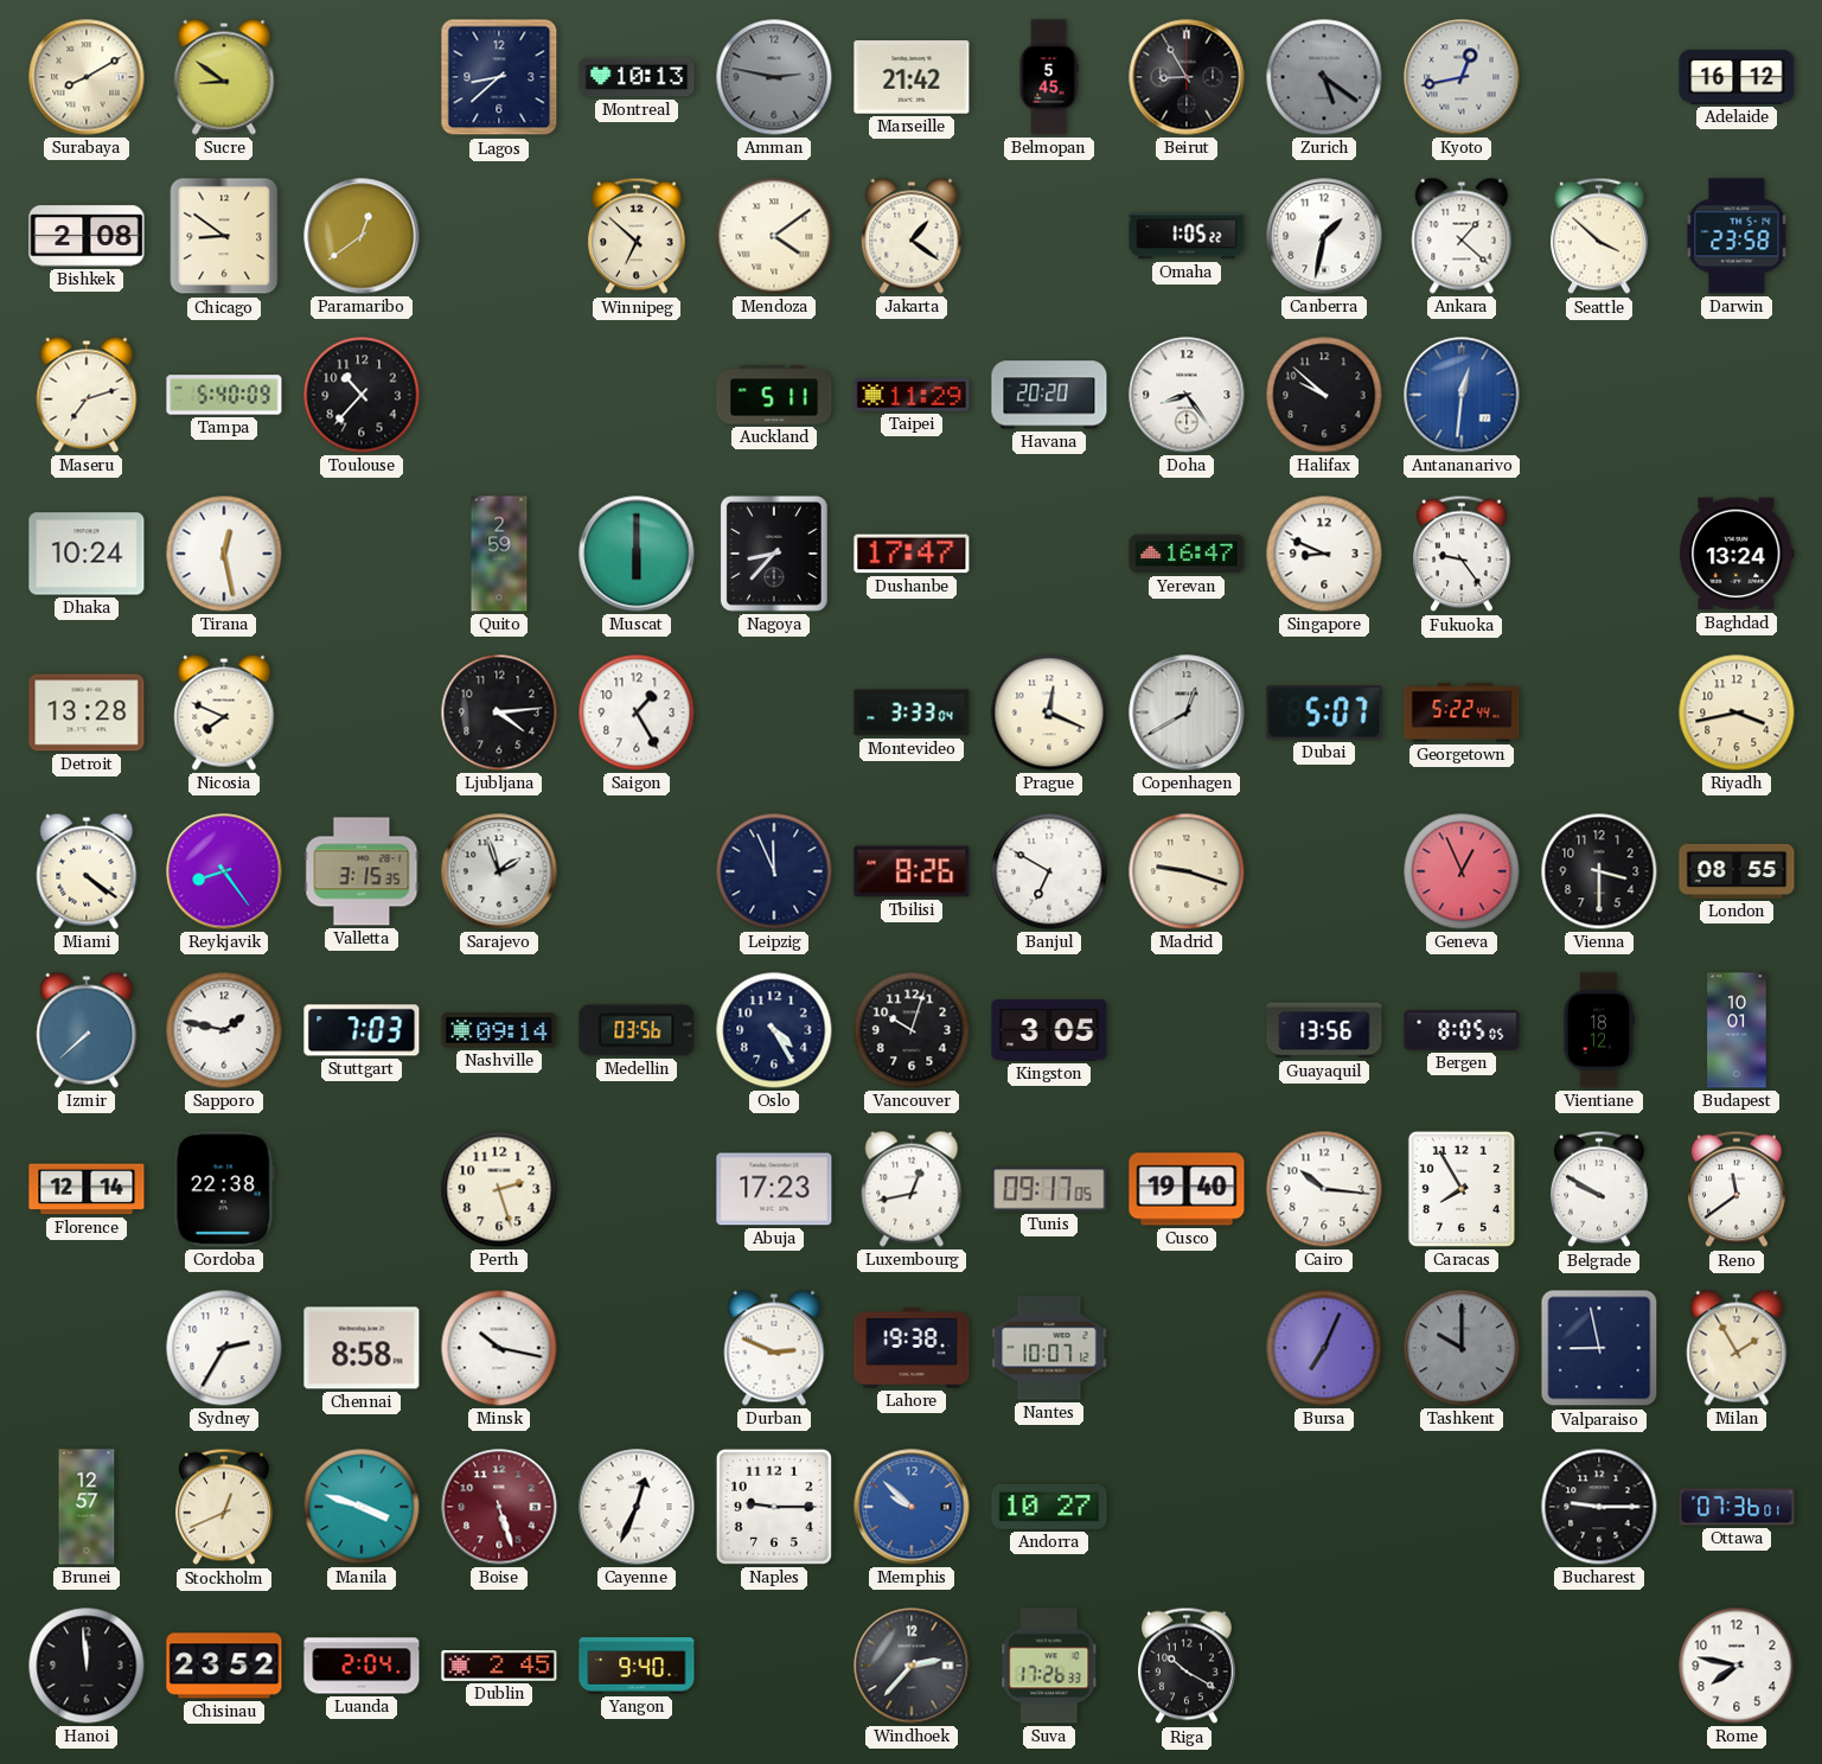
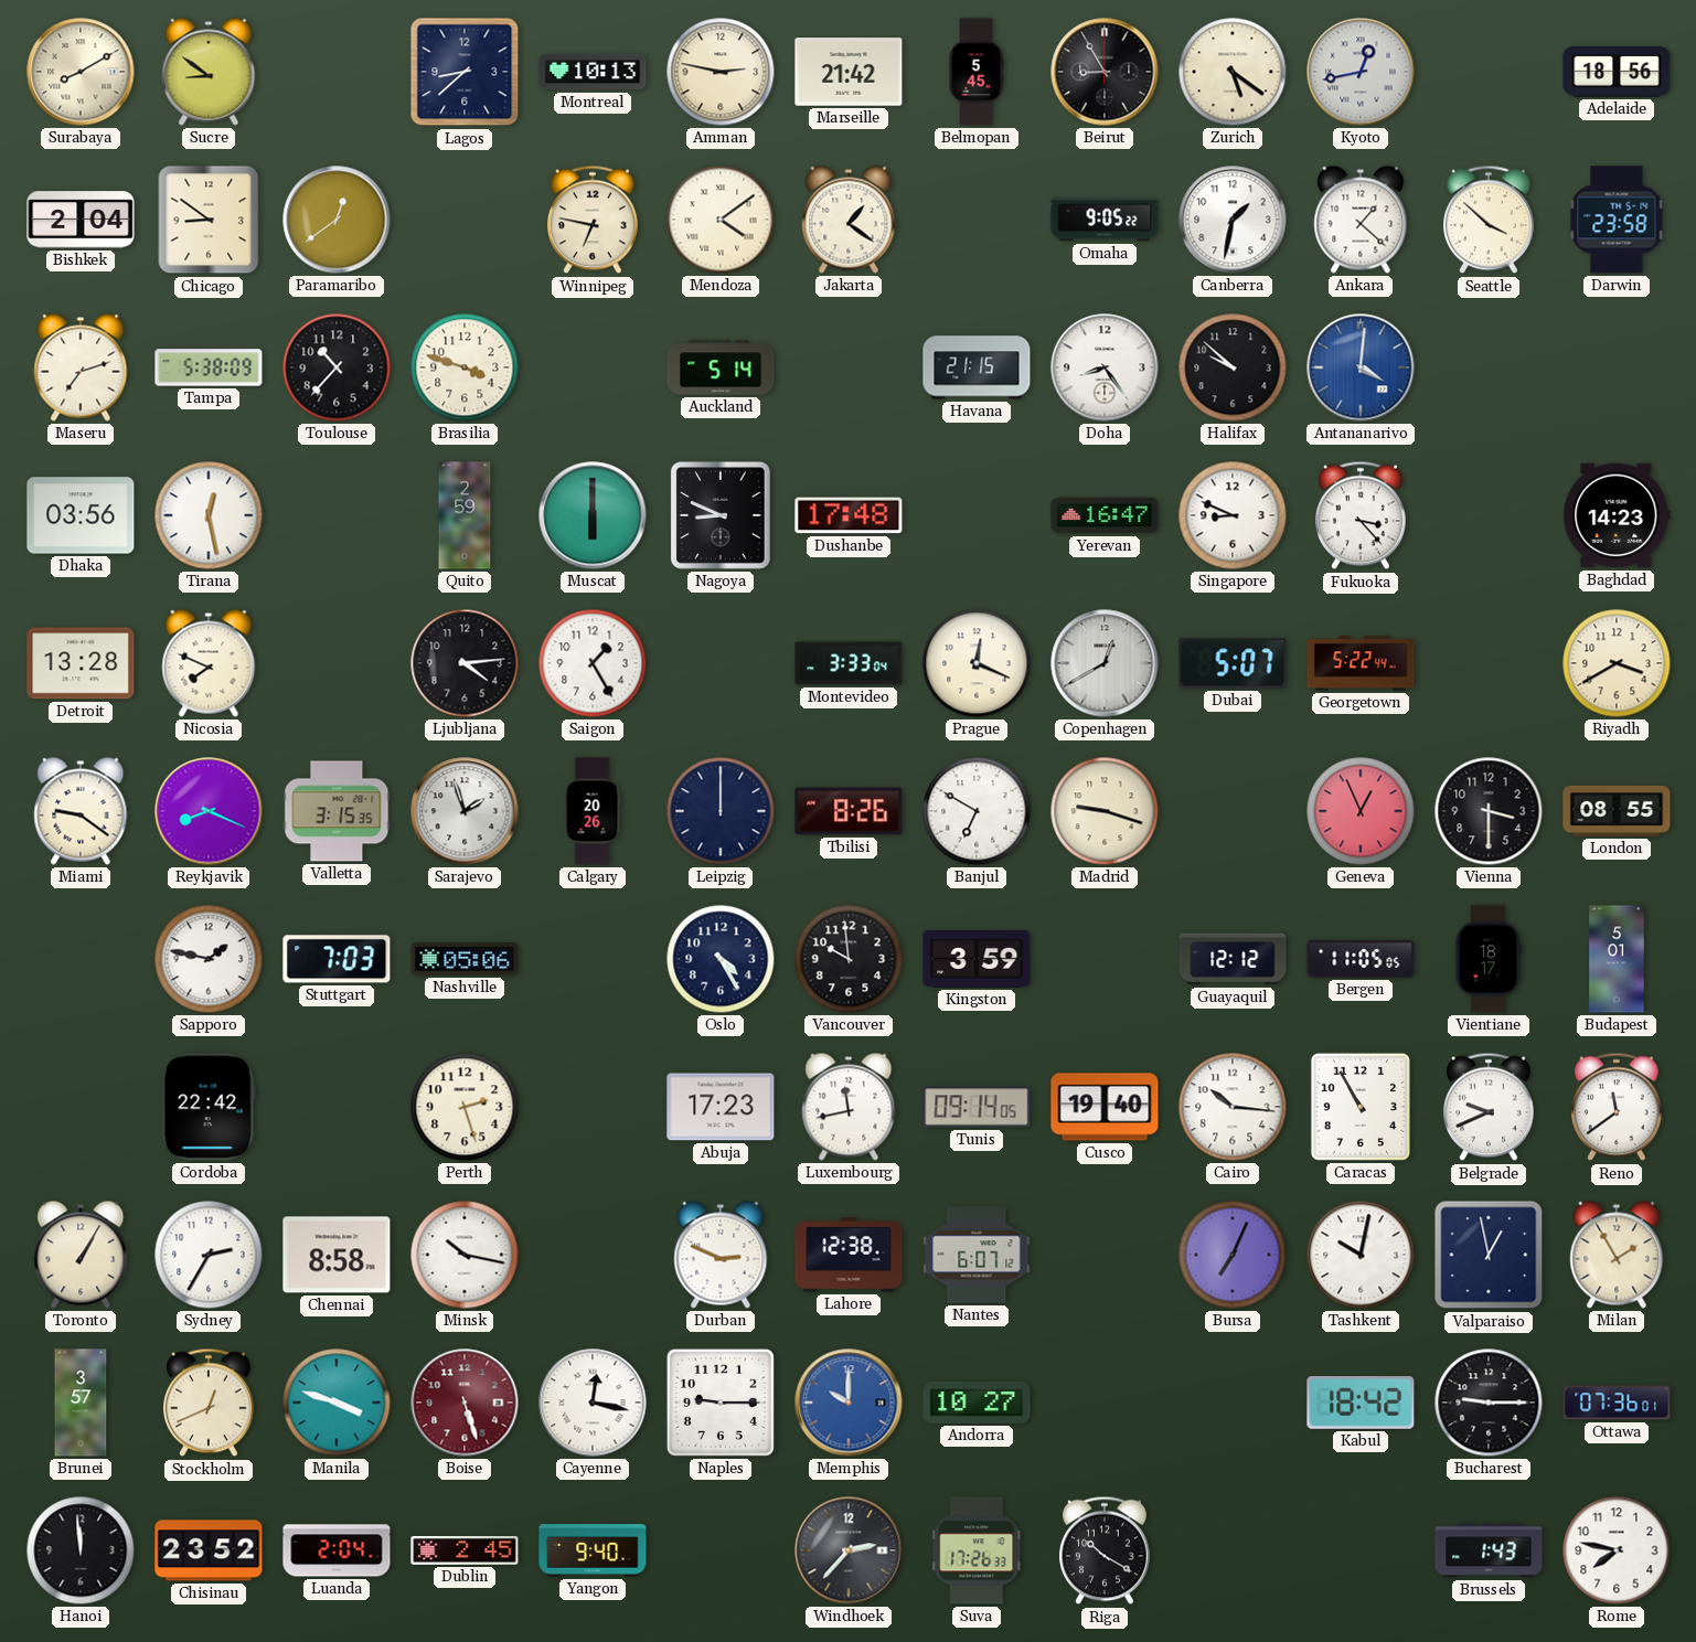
Amman dial: grey -> cream (721, 72)
Zurich dial: grey -> cream (1233, 72)
Adelaide: 16:12 -> 18:56 (1617, 72)
Bishkek: 2:08 -> 2:04 (81, 220)
Winnipeg: 6:52 -> 6:47 (594, 220)
Omaha: 1:05 -> 9:05 (1105, 220)
Tampa: 5:40 -> 5:38 (209, 367)
Brasilia: none -> 3:48 (465, 367)
Auckland: 5:11 -> 5:14 (721, 367)
Taipei: 11:29 -> none (912, 395)
Havana: 20:20 -> 21:15 (977, 367)
Antananarivo: 12:31 -> 4:01 (1361, 367)
Dhaka: 10:24 -> 03:56 (81, 515)
Nagoya: 8:37 -> 8:49 (721, 515)
Dushanbe: 17:47 -> 17:48 (849, 515)
Fukuoka: 9:24 -> 3:23 (1362, 515)
Baghdad: 13:24 -> 14:23 (1617, 515)
Riyadh: 3:43 -> 3:40 (1617, 663)
Miami: 4:21 -> 9:21 (81, 811)
Reykjavik: 8:24 -> 8:19 (209, 811)
Calgary: none -> 20:26 (593, 811)
Leipzig: 11:56 -> 12:00 (721, 811)
Izmir: 7:38 -> none (87, 1030)
Nashville: 09:14 -> 05:06 (465, 959)
Medellin: 03:56 -> none (637, 1030)
Vancouver: 10:03 -> 9:59 (849, 959)
Kingston: 3:05 -> 3:59 (977, 960)
Guayaquil: 13:56 -> 12:12 (1233, 959)
Bergen: 8:05 -> 11:05 (1361, 959)
Vientiane: 18:12 -> 18:17 (1489, 959)
Budapest: 10:01 -> 5:01 (1617, 959)
Florence: 12:14 -> none (87, 1189)
Cordoba: 22:38 -> 22:42 (209, 1107)
Luxembourg: 12:43 -> 11:43 (849, 1107)
Tunis: 09:17 -> 09:14 (977, 1107)
Caracas: 7:55 -> 10:55 (1361, 1107)
Belgrade: 9:50 -> 9:41 (1490, 1107)
Toronto: none -> 1:05 (81, 1255)
Lahore: 19:38 -> 12:38 (849, 1255)
Nantes: 10:07 -> 6:07 (977, 1255)
Tashkent: 10:00 -> 10:02 (1361, 1255)
Tashkent dial: grey -> white (1361, 1255)
Valparaiso: 8:58 -> 12:58 (1489, 1255)
Brunei: 12:57 -> 3:57 (81, 1403)
Cayenne: 12:34 -> 12:17 (593, 1403)
Memphis: 9:52 -> 10:00 (849, 1403)
Kabul: none -> 18:42 (1361, 1404)
Brussels: none -> 1:43 (1489, 1550)
